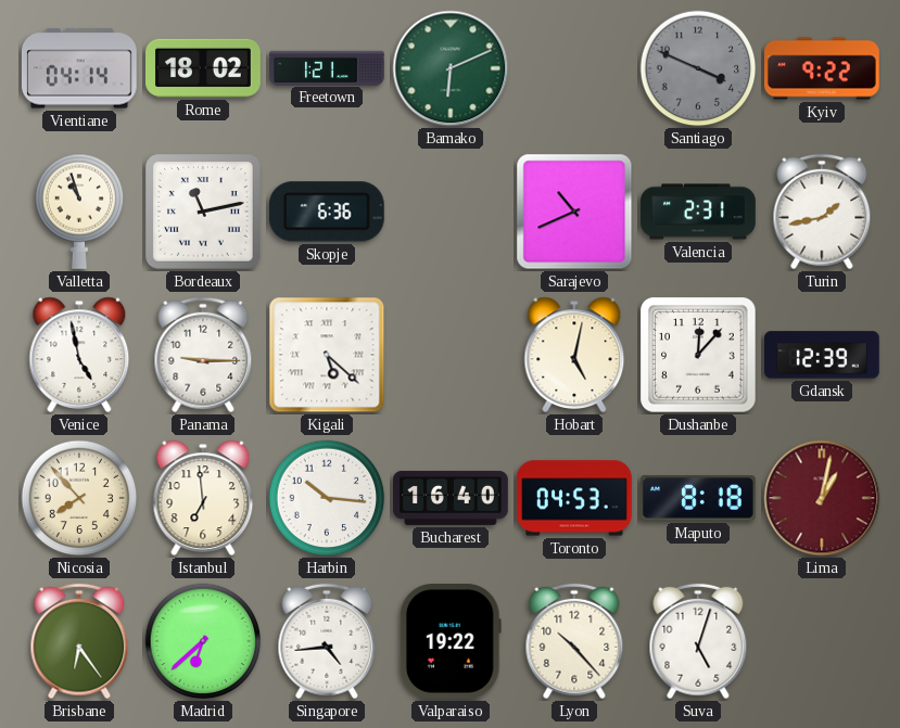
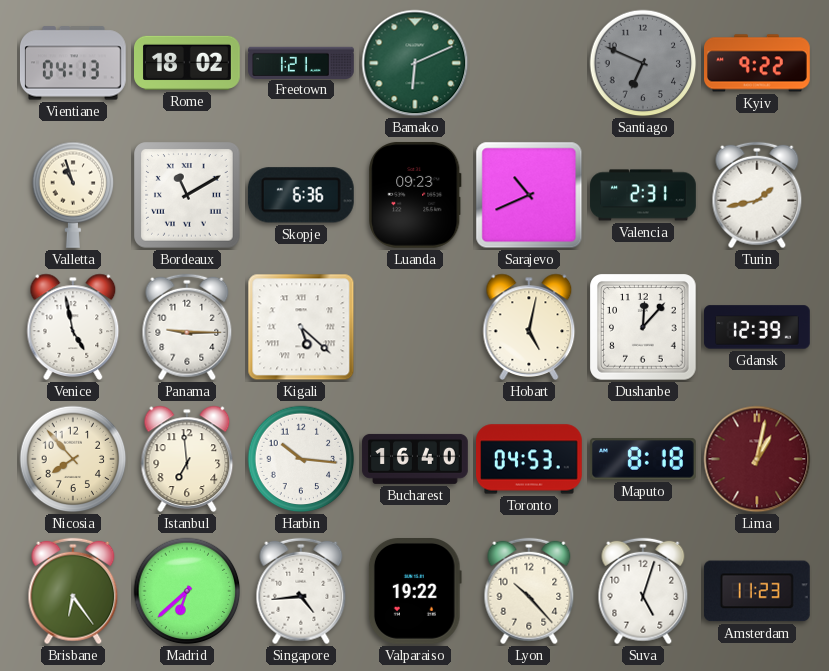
Vientiane: 04:14 -> 04:13 (73, 63)
Santiago: 3:49 -> 6:49 (643, 63)
Bordeaux: 11:13 -> 11:10 (187, 195)
Luanda: none -> 09:23 (415, 195)
Amsterdam: none -> 11:23 (757, 591)
